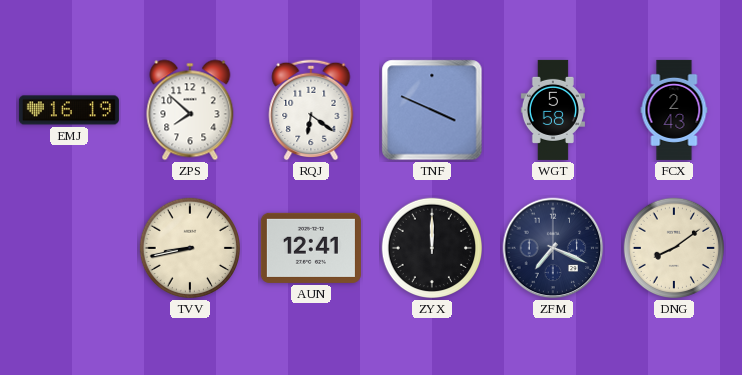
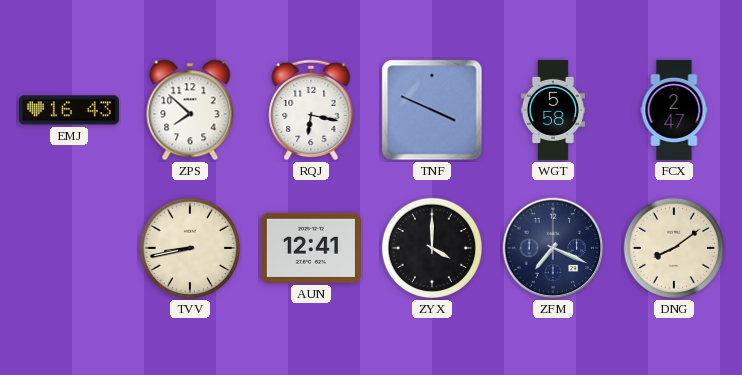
EMJ: 16:19 -> 16:43 (69, 110)
RQJ: 6:21 -> 6:17 (311, 110)
FCX: 2:43 -> 2:47 (674, 110)
ZYX: 12:00 -> 4:00 (432, 248)
